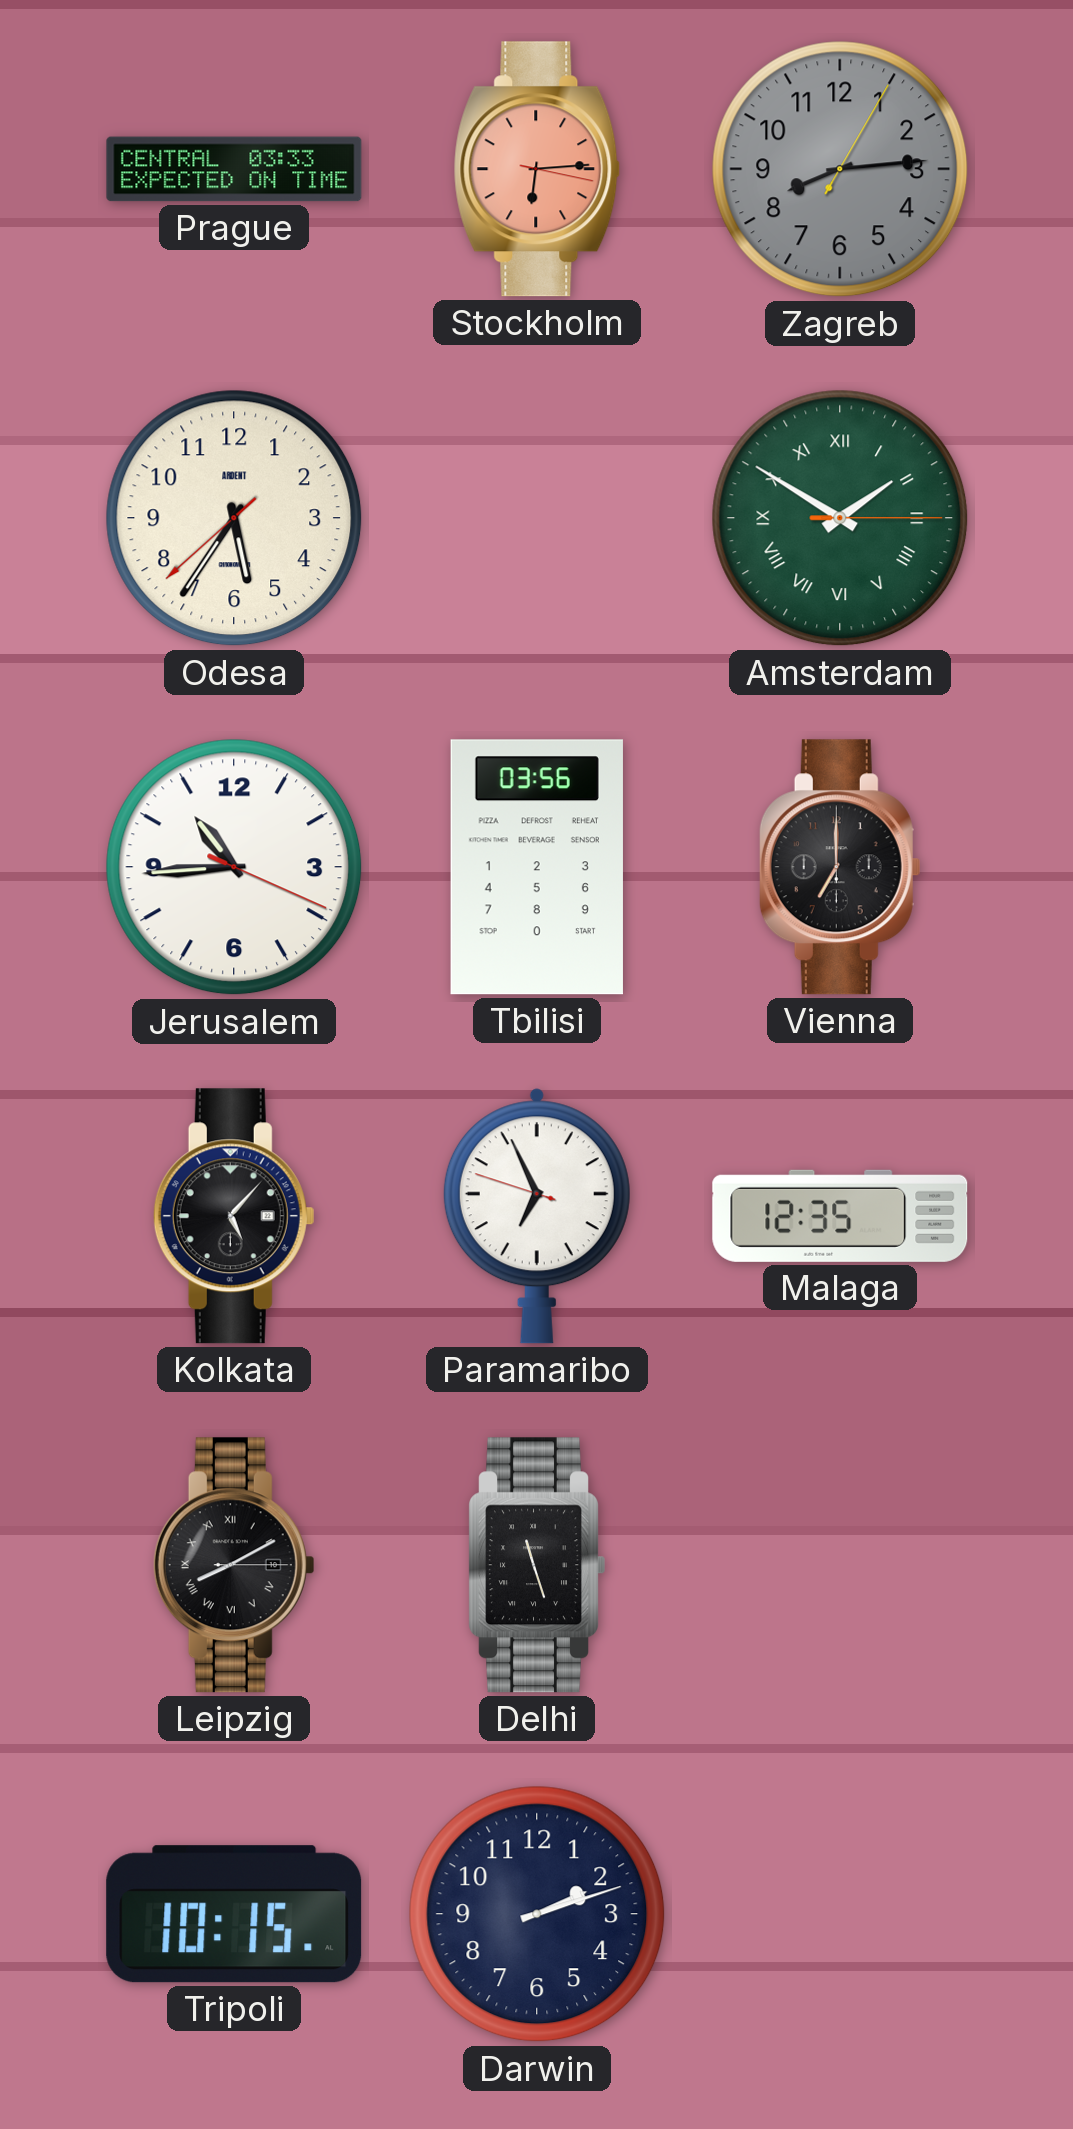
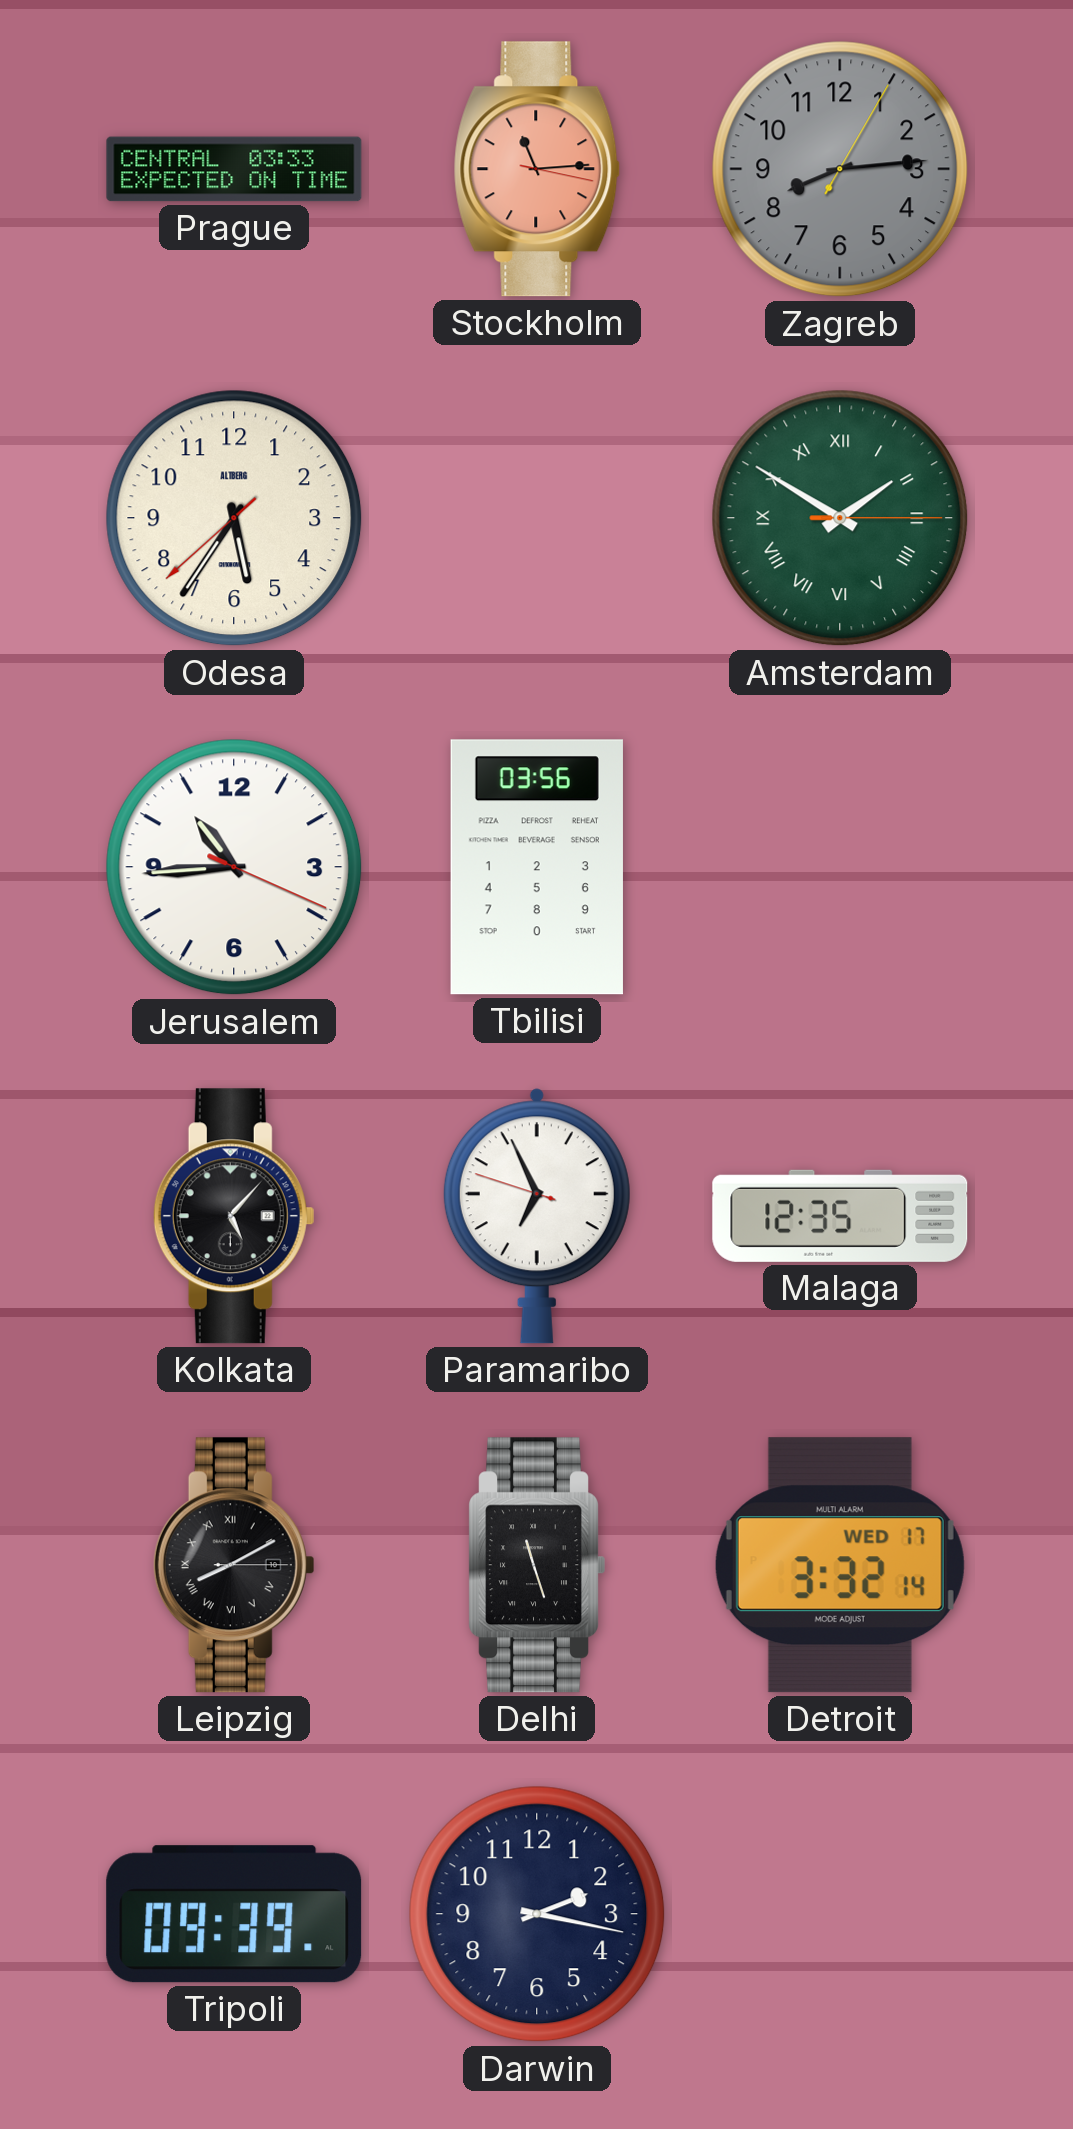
Stockholm: 6:14 -> 11:14 (537, 169)
Odesa brand: ARDENT -> ALTBERG (234, 518)
Vienna: 7:00 -> none (840, 867)
Detroit: none -> 3:32 (840, 1565)
Tripoli: 10:15 -> 09:39 (234, 1914)
Darwin: 2:12 -> 2:17 (537, 1914)
